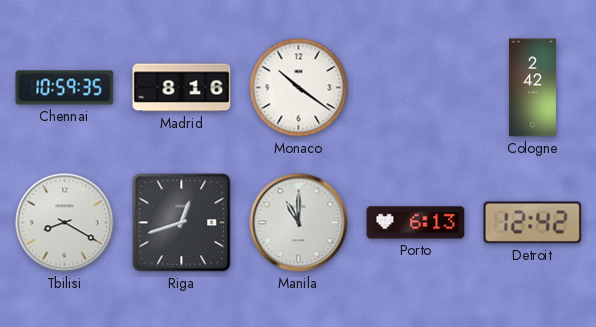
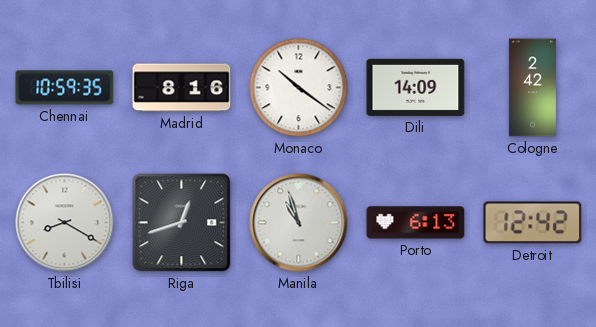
Dili: none -> 14:09 (416, 87)
Manila: 11:00 -> 10:57 (299, 223)
